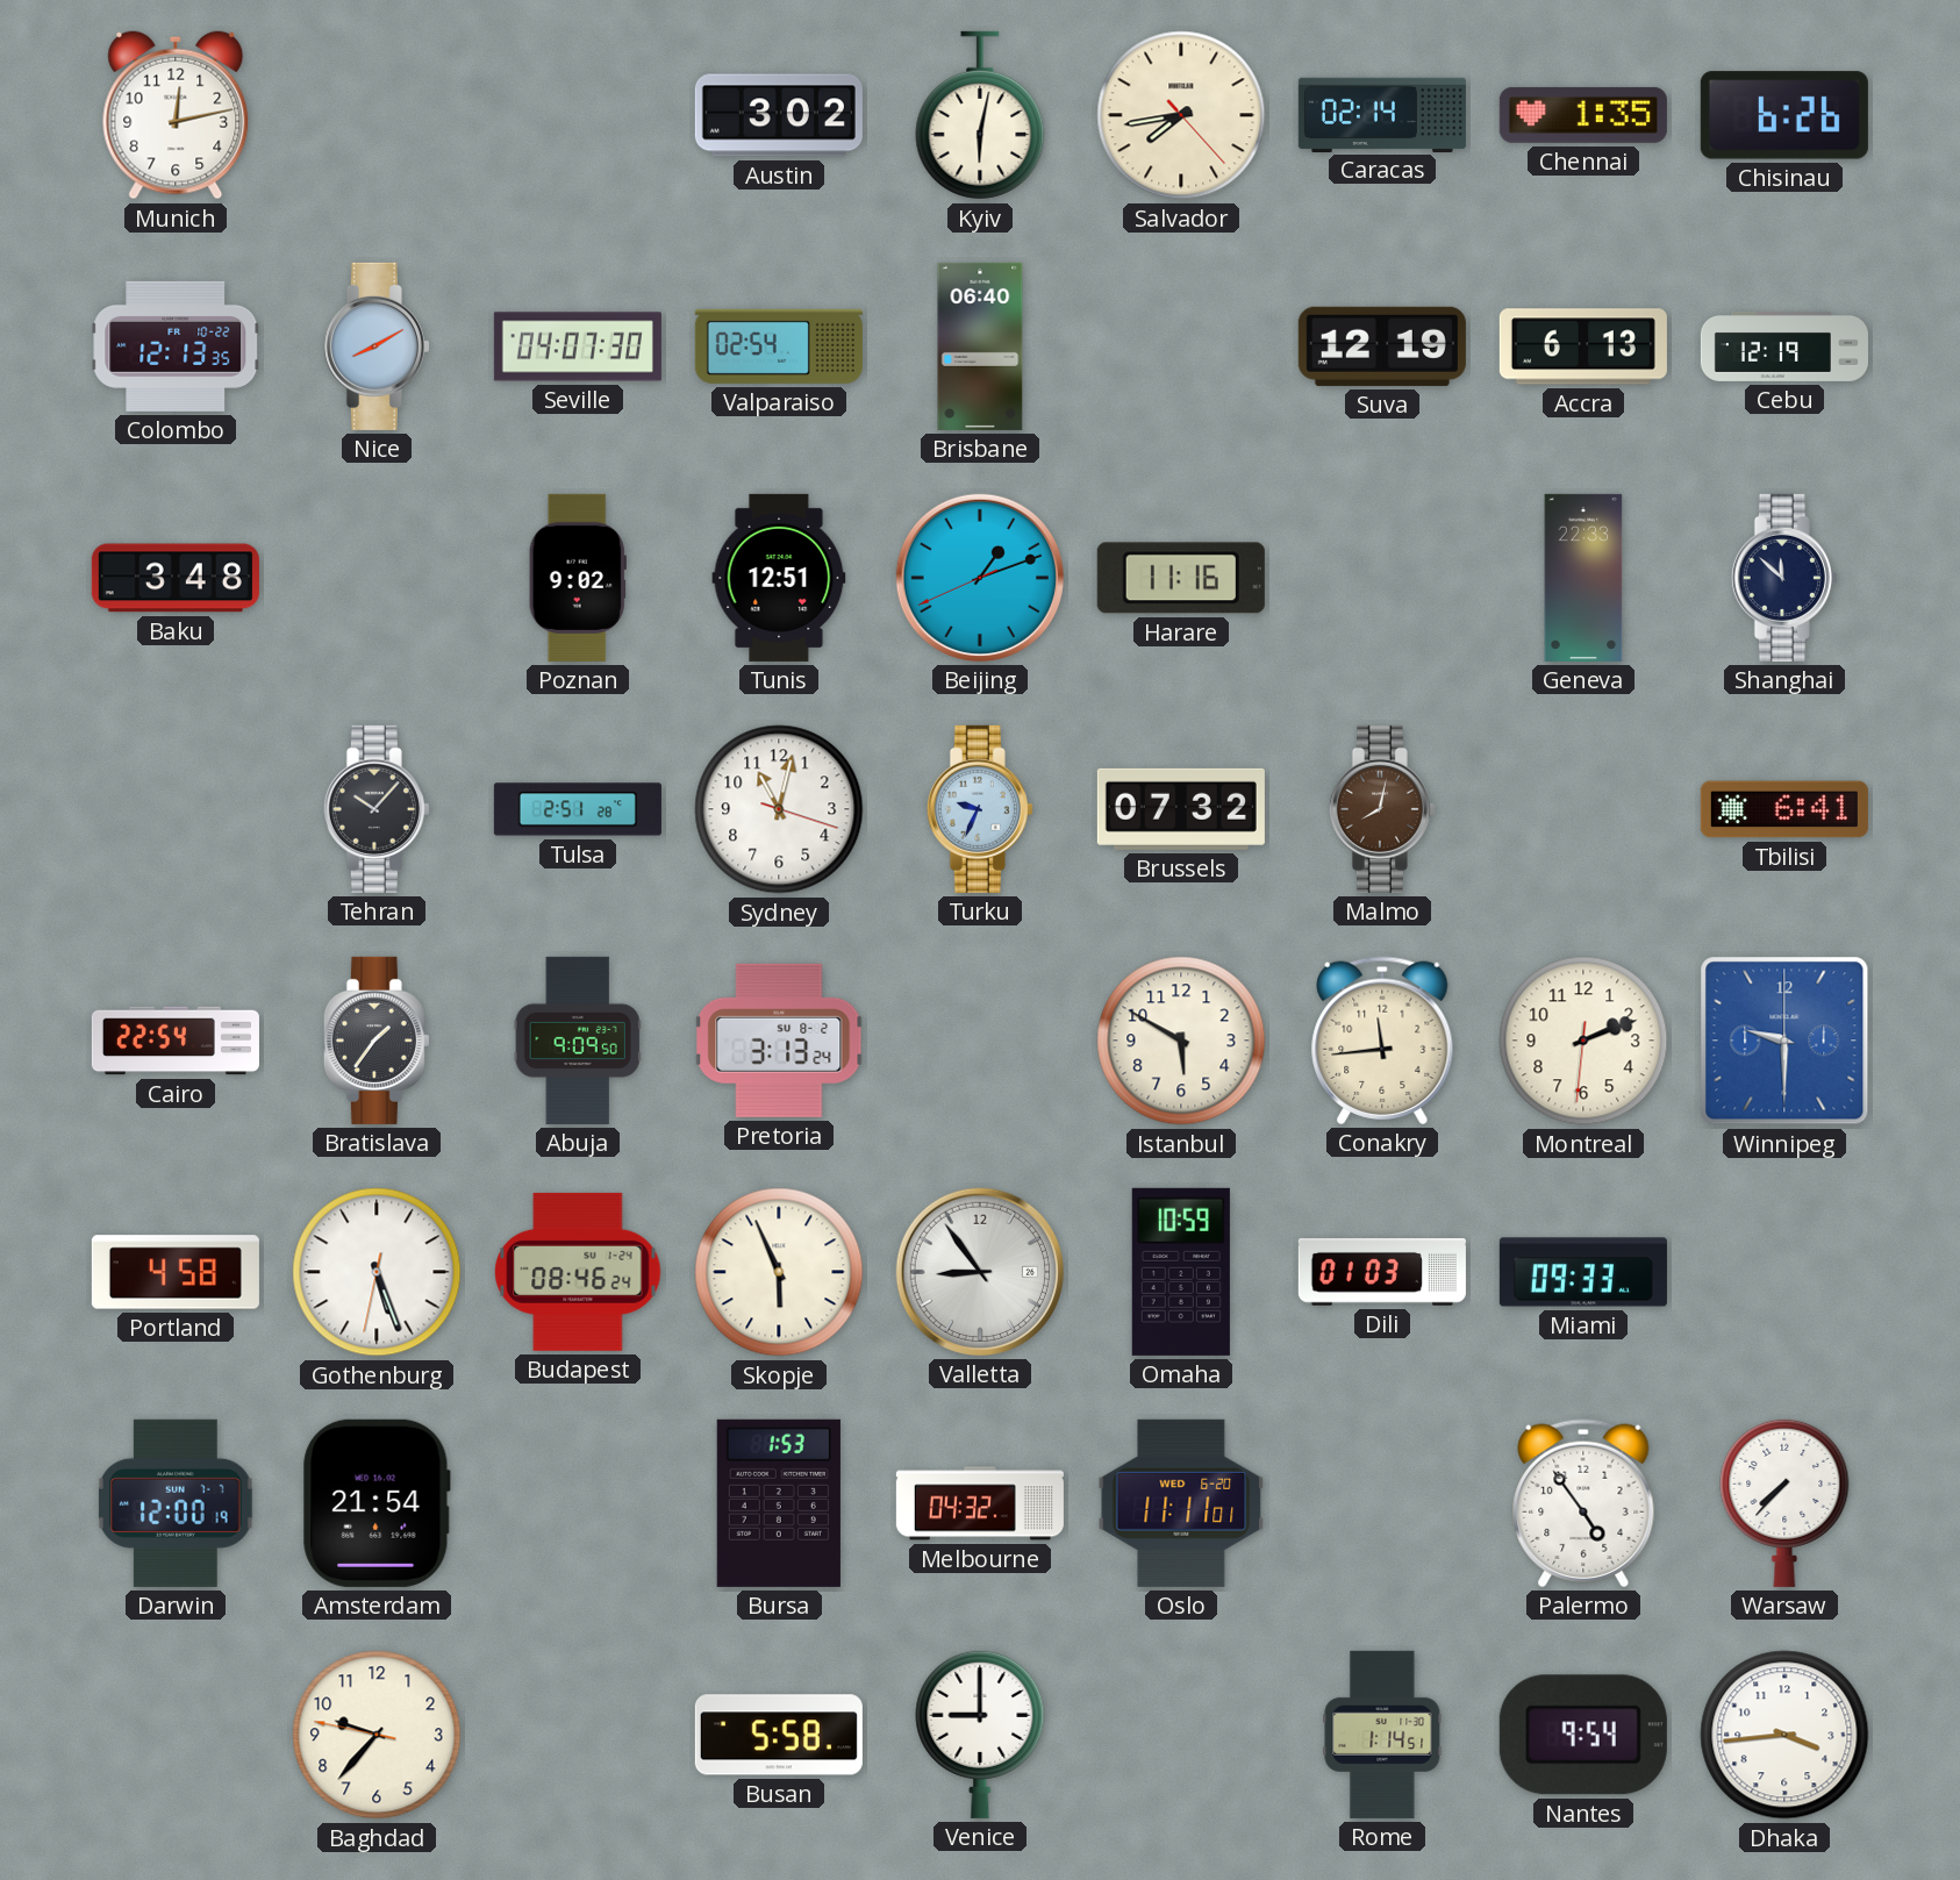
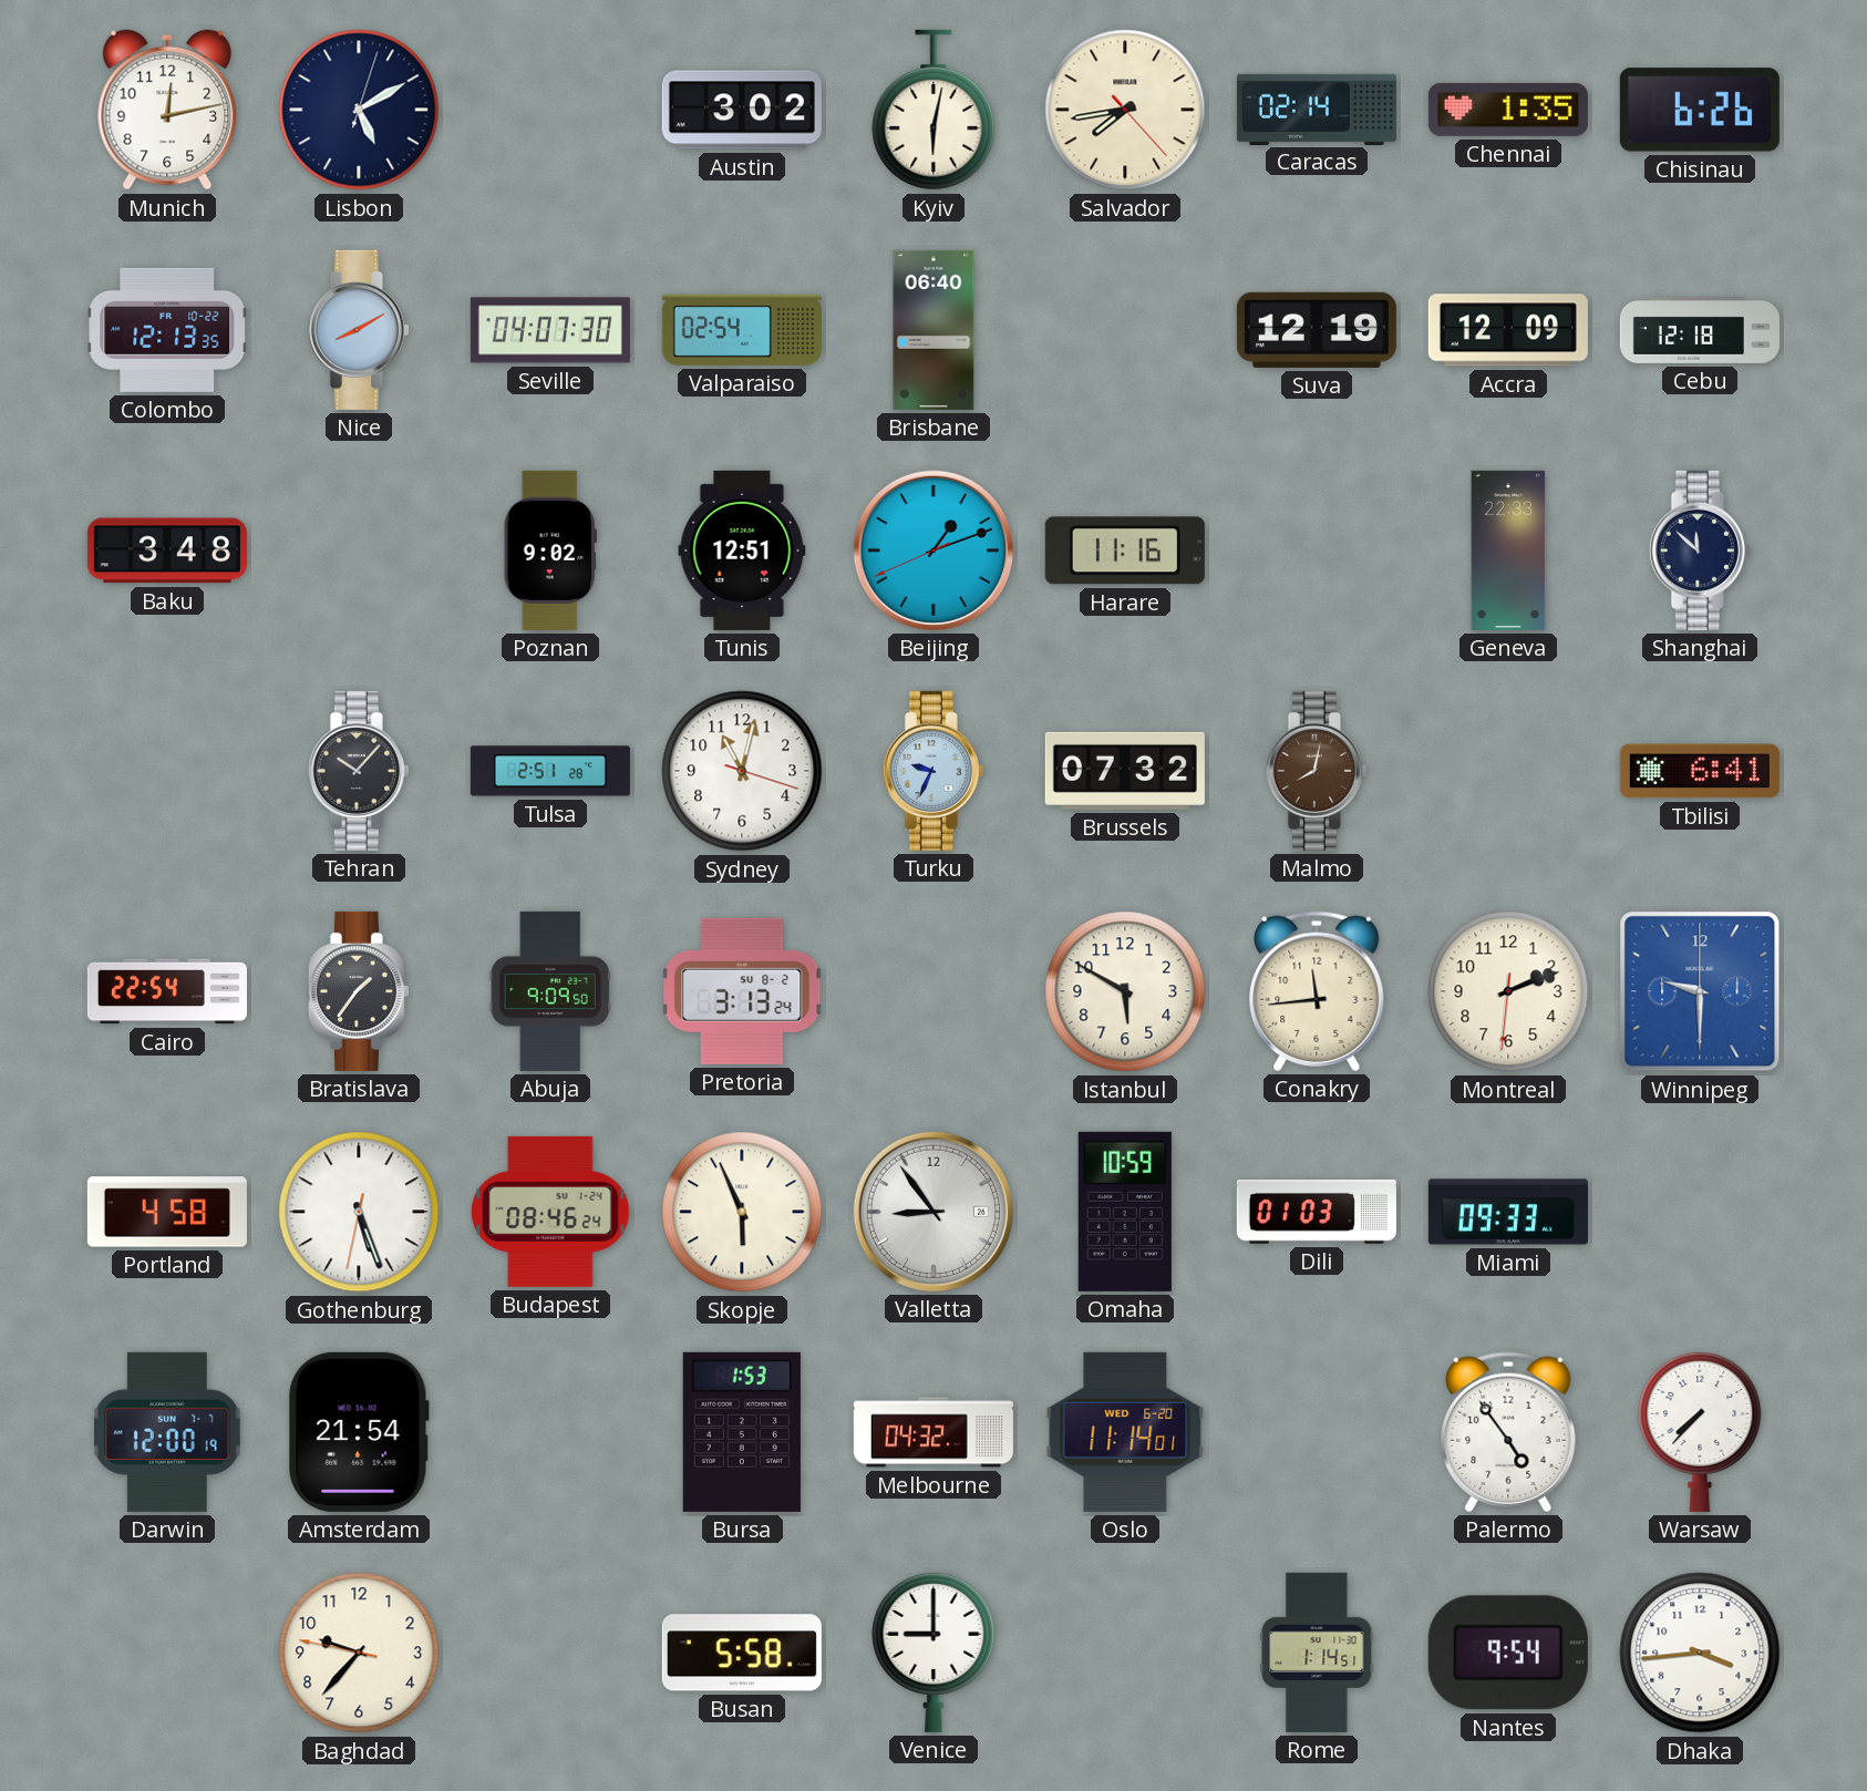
Lisbon: none -> 5:10 (359, 110)
Accra: 6:13 -> 12:09 (1508, 330)
Cebu: 12:19 -> 12:18 (1700, 330)
Oslo: 11:11 -> 11:14 (1125, 1432)
